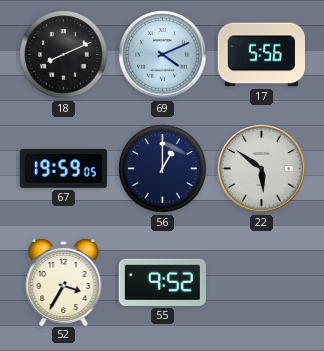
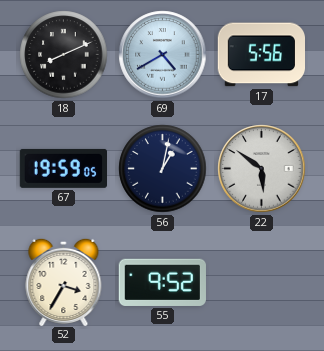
69: 4:11 -> 4:40 (163, 55)
56: 1:00 -> 1:02 (163, 169)
